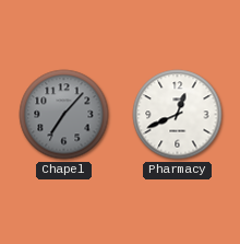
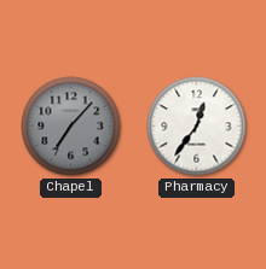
Pharmacy: 12:41 -> 12:36 (197, 127)
